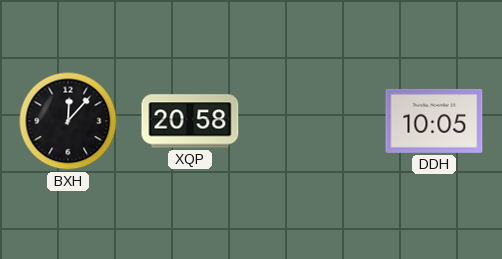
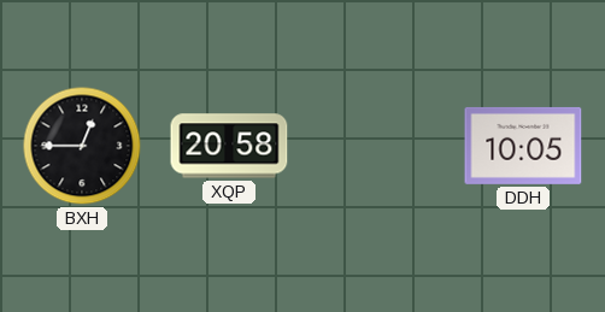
BXH: 12:07 -> 12:45 (82, 146)
